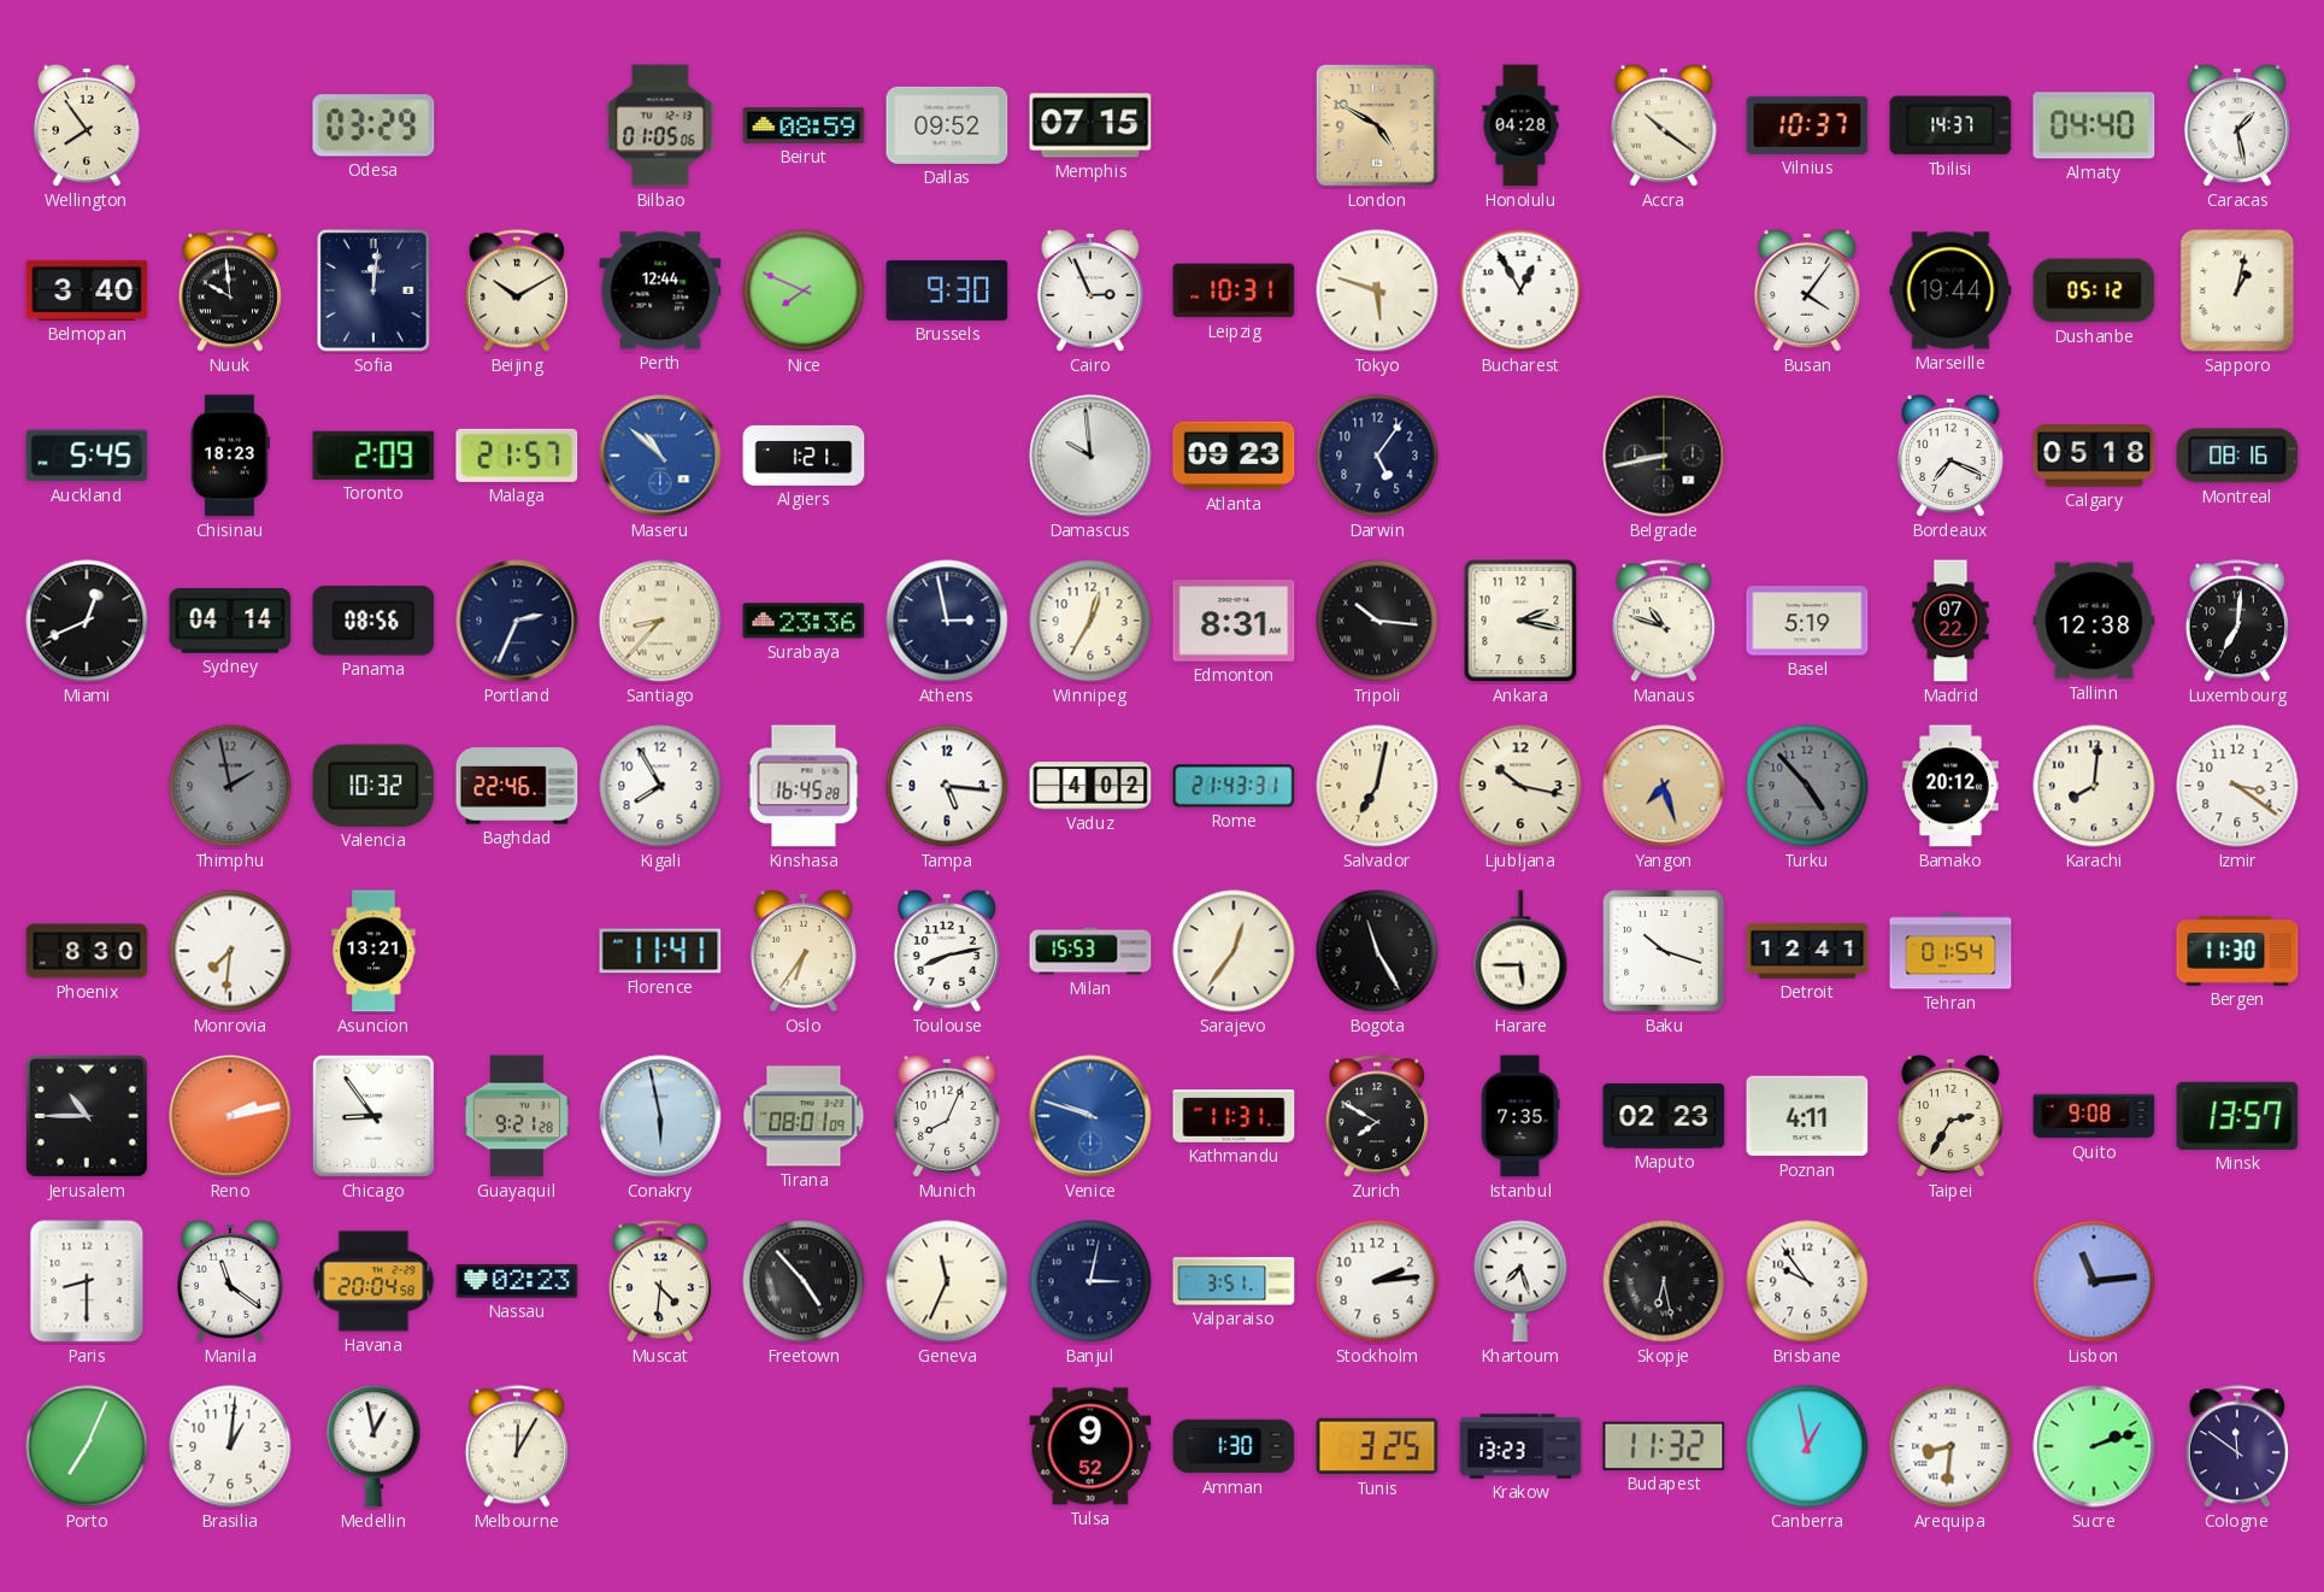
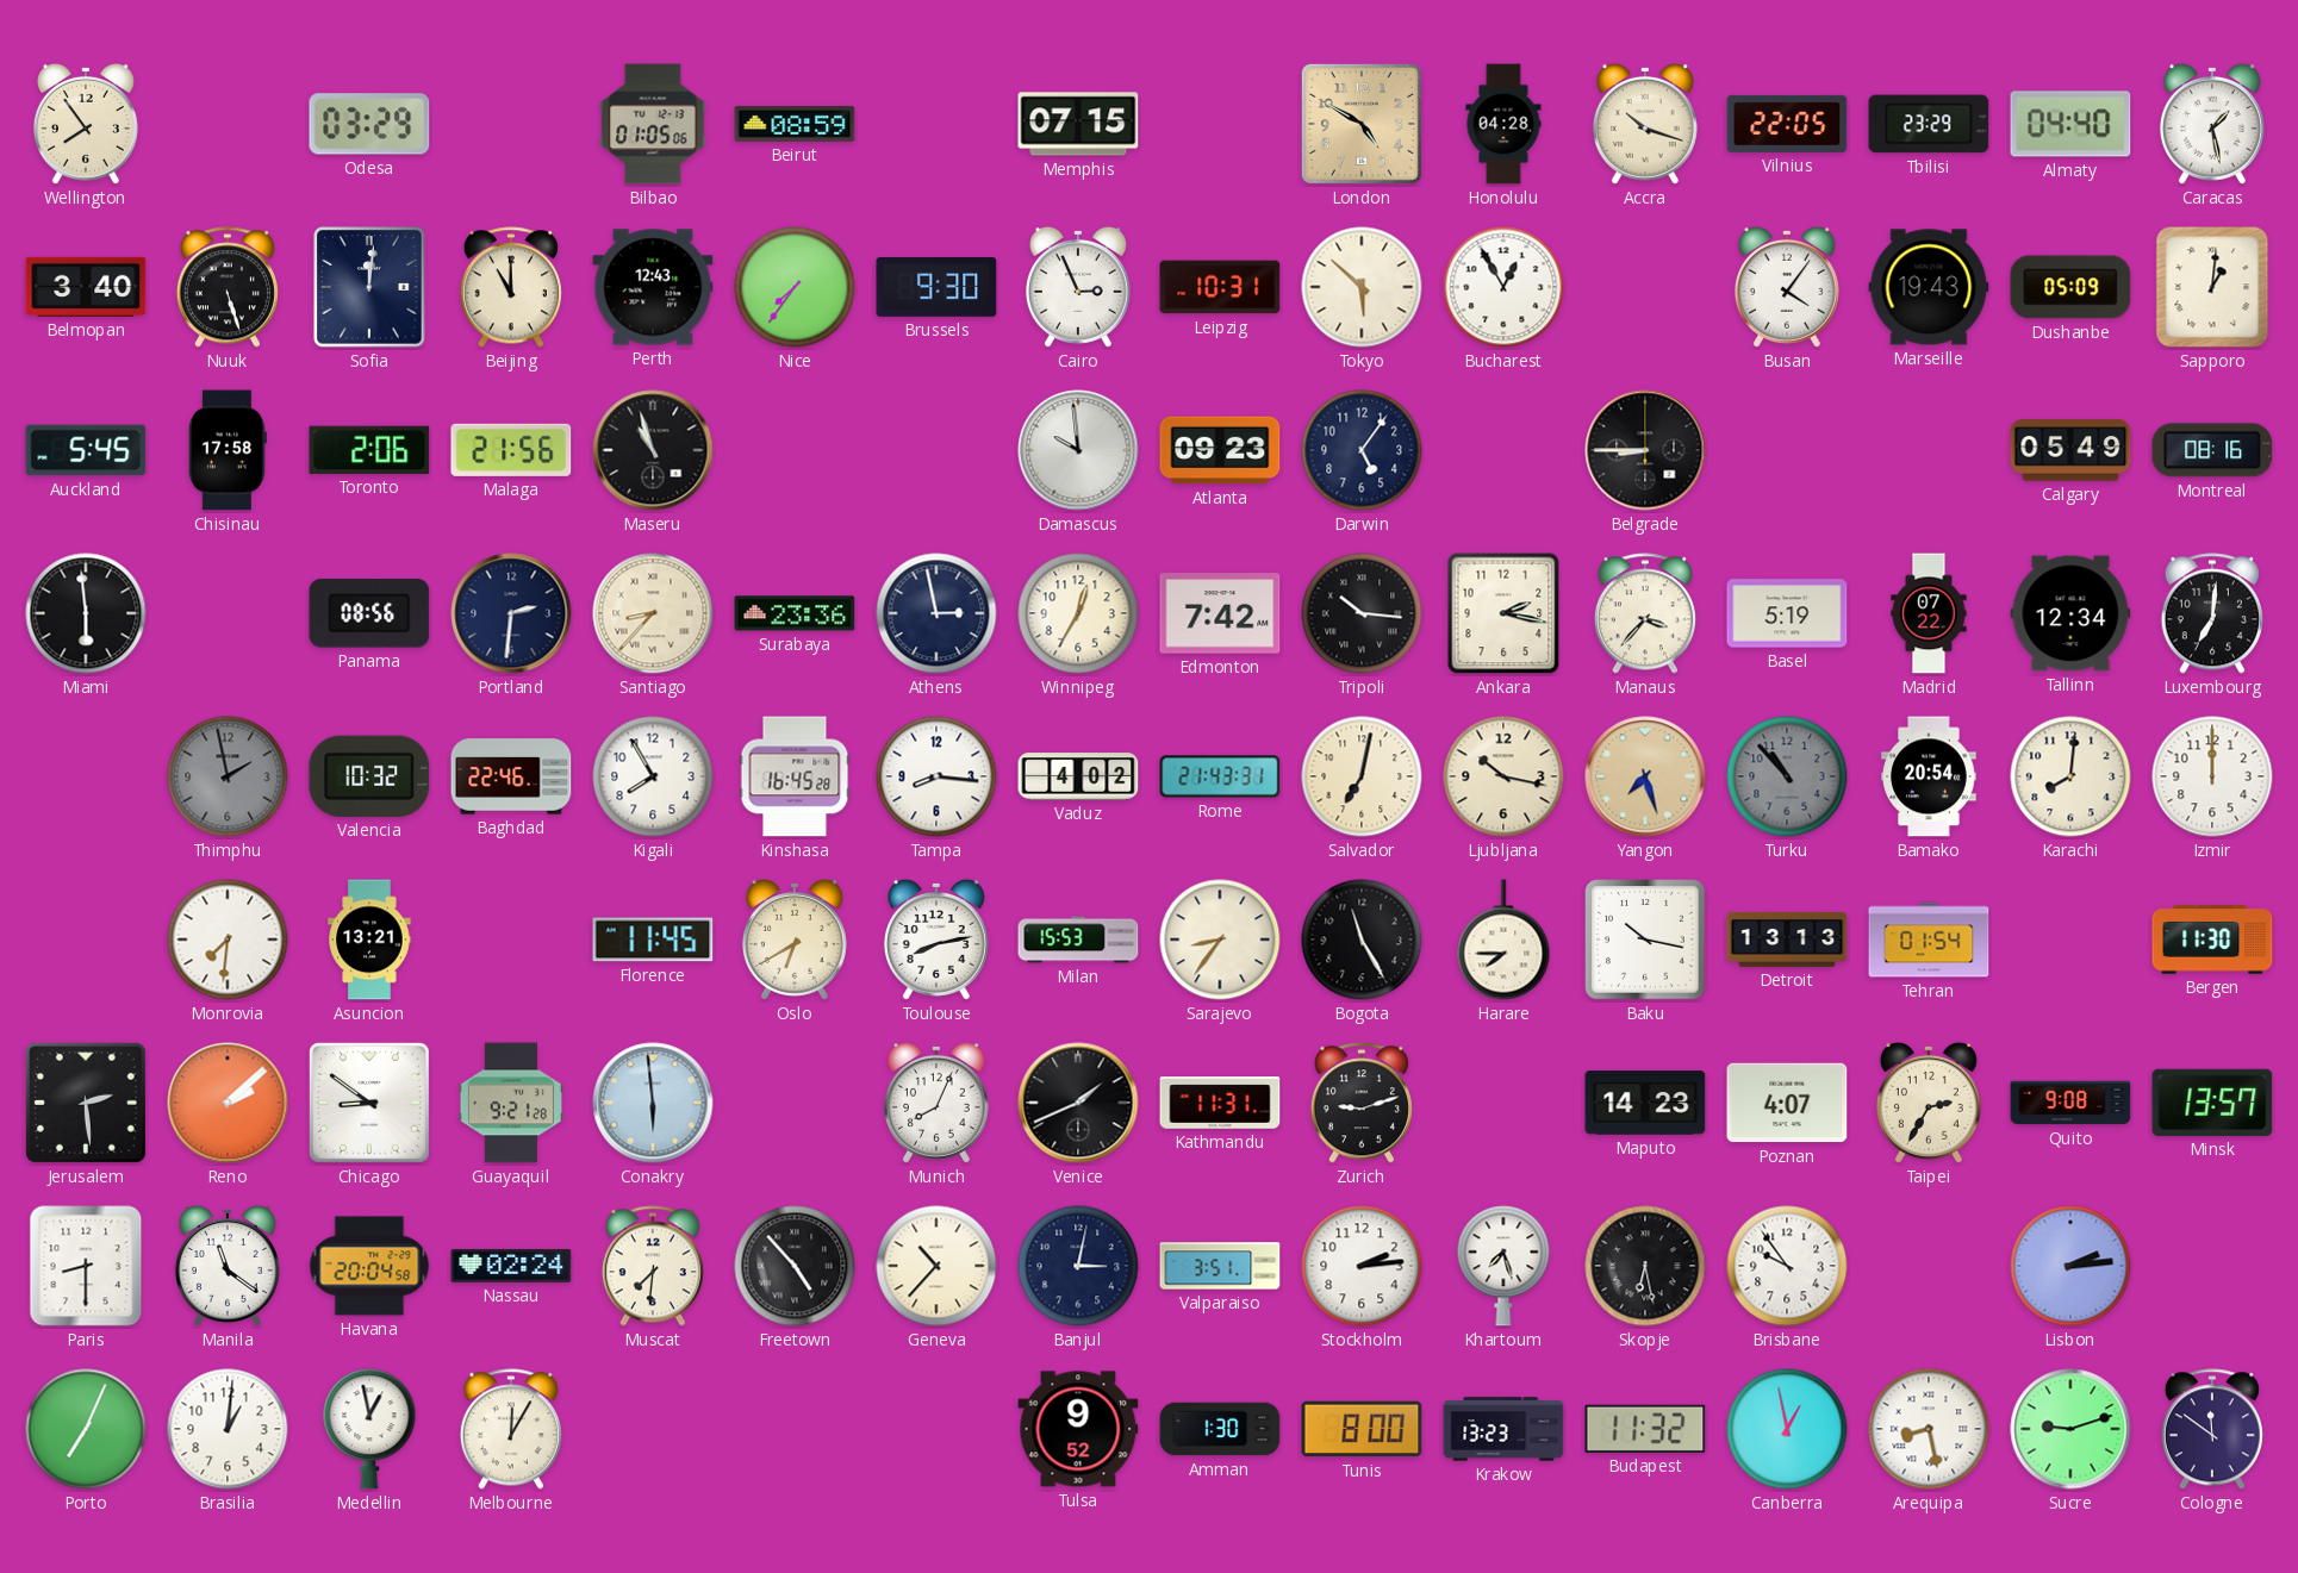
Dallas: 09:52 -> none (947, 125)
Accra: 10:21 -> 10:18 (1645, 124)
Vilnius: 10:37 -> 22:05 (1787, 124)
Tbilisi: 14:37 -> 23:29 (1929, 124)
Nuuk: 9:59 -> 5:27 (228, 287)
Beijing: 10:10 -> 11:00 (511, 287)
Perth: 12:44 -> 12:43 (653, 287)
Nice: 7:49 -> 7:36 (795, 287)
Tokyo: 5:48 -> 5:52 (1362, 287)
Marseille: 19:44 -> 19:43 (1929, 287)
Dushanbe: 05:12 -> 05:09 (2070, 287)
Sapporo: 1:02 -> 1:01 (2212, 287)
Chisinau: 18:23 -> 17:58 (228, 450)
Toronto: 2:09 -> 2:06 (369, 450)
Malaga: 21:57 -> 21:56 (511, 450)
Maseru: 10:52 -> 10:57 (653, 450)
Maseru dial: blue -> black (653, 450)
Algiers: 1:21 -> none (804, 456)
Belgrade: 8:43 -> 8:45 (1645, 450)
Bordeaux: 7:19 -> none (1951, 456)
Calgary: 05:18 -> 05:49 (2070, 450)
Miami: 12:41 -> 5:59 (86, 613)
Sydney: 04:14 -> none (230, 621)
Portland: 2:34 -> 2:31 (511, 613)
Edmonton: 8:31 -> 7:42 (1220, 613)
Manaus: 10:48 -> 3:37 (1645, 613)
Tallinn: 12:38 -> 12:34 (2070, 613)
Tampa: 5:16 -> 8:16 (936, 776)
Turku: 4:53 -> 10:53 (1787, 776)
Bamako: 20:12 -> 20:54 (1929, 776)
Izmir: 3:21 -> 12:00 (2212, 776)
Phoenix: 8:30 -> none (87, 951)
Florence: 11:41 -> 11:45 (653, 940)
Oslo: 6:36 -> 6:40 (795, 940)
Sarajevo: 12:36 -> 8:36 (1220, 940)
Harare: 5:45 -> 7:45 (1503, 940)
Baku: 10:18 -> 10:17 (1645, 940)
Detroit: 12:41 -> 13:13 (1787, 940)
Jerusalem: 10:45 -> 2:29 (86, 1103)
Reno: 2:13 -> 2:08 (228, 1103)
Chicago: 8:54 -> 8:51 (369, 1103)
Conakry: 5:58 -> 5:59 (653, 1103)
Tirana: 08:01 -> none (804, 1116)
Venice: 9:48 -> 1:41 (1078, 1103)
Venice dial: blue -> black (1078, 1103)
Zurich: 7:50 -> 9:12 (1362, 1103)
Istanbul: 7:35 -> none (1520, 1116)
Maputo: 02:23 -> 14:23 (1645, 1103)
Poznan: 4:11 -> 4:07 (1787, 1103)
Nassau: 02:23 -> 02:24 (511, 1266)
Muscat: 4:31 -> 7:31 (653, 1266)
Geneva: 11:34 -> 10:37 (936, 1266)
Lisbon: 11:14 -> 2:14 (2070, 1266)
Tunis: 3:25 -> 8:00 (1362, 1429)
Arequipa: 8:31 -> 8:28 (1929, 1429)
Sucre: 2:12 -> 9:12 (2070, 1429)
